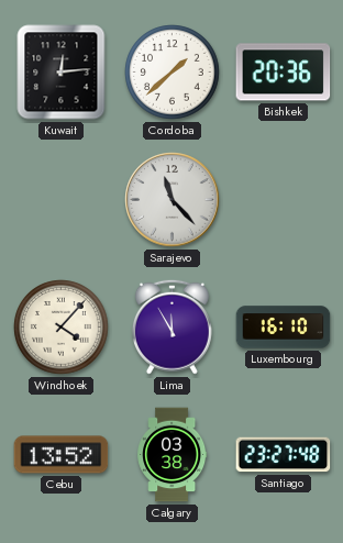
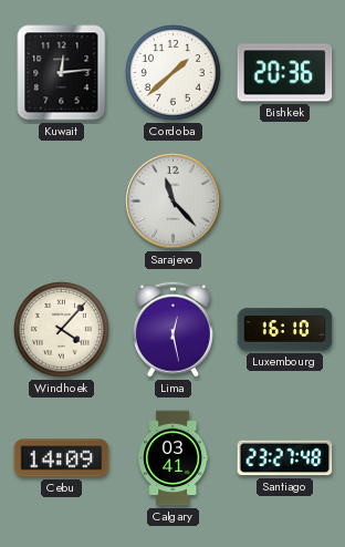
Lima: 11:55 -> 12:28 (172, 329)
Cebu: 13:52 -> 14:09 (62, 458)
Calgary: 03:38 -> 03:41 (174, 458)
